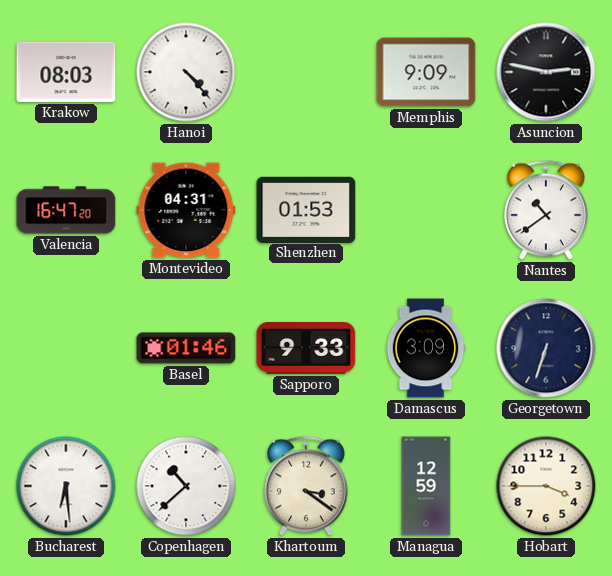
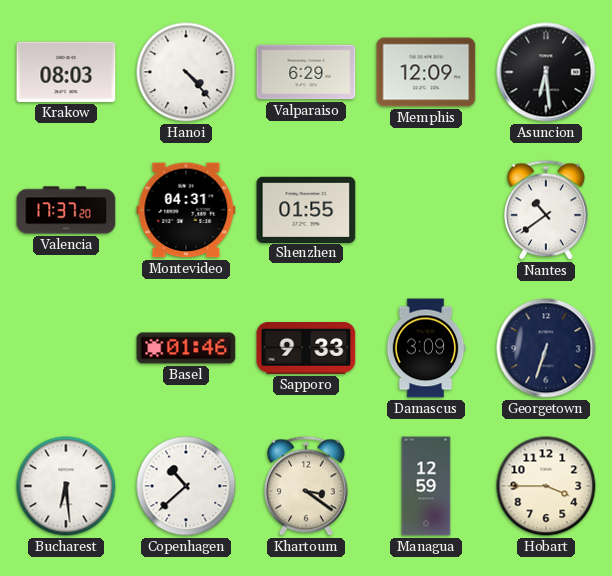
Valparaiso: none -> 6:29 (306, 72)
Memphis: 9:09 -> 12:09 (426, 72)
Asuncion: 2:47 -> 6:29 (546, 72)
Valencia: 16:47 -> 17:37 (66, 210)
Shenzhen: 01:53 -> 01:55 (306, 209)
